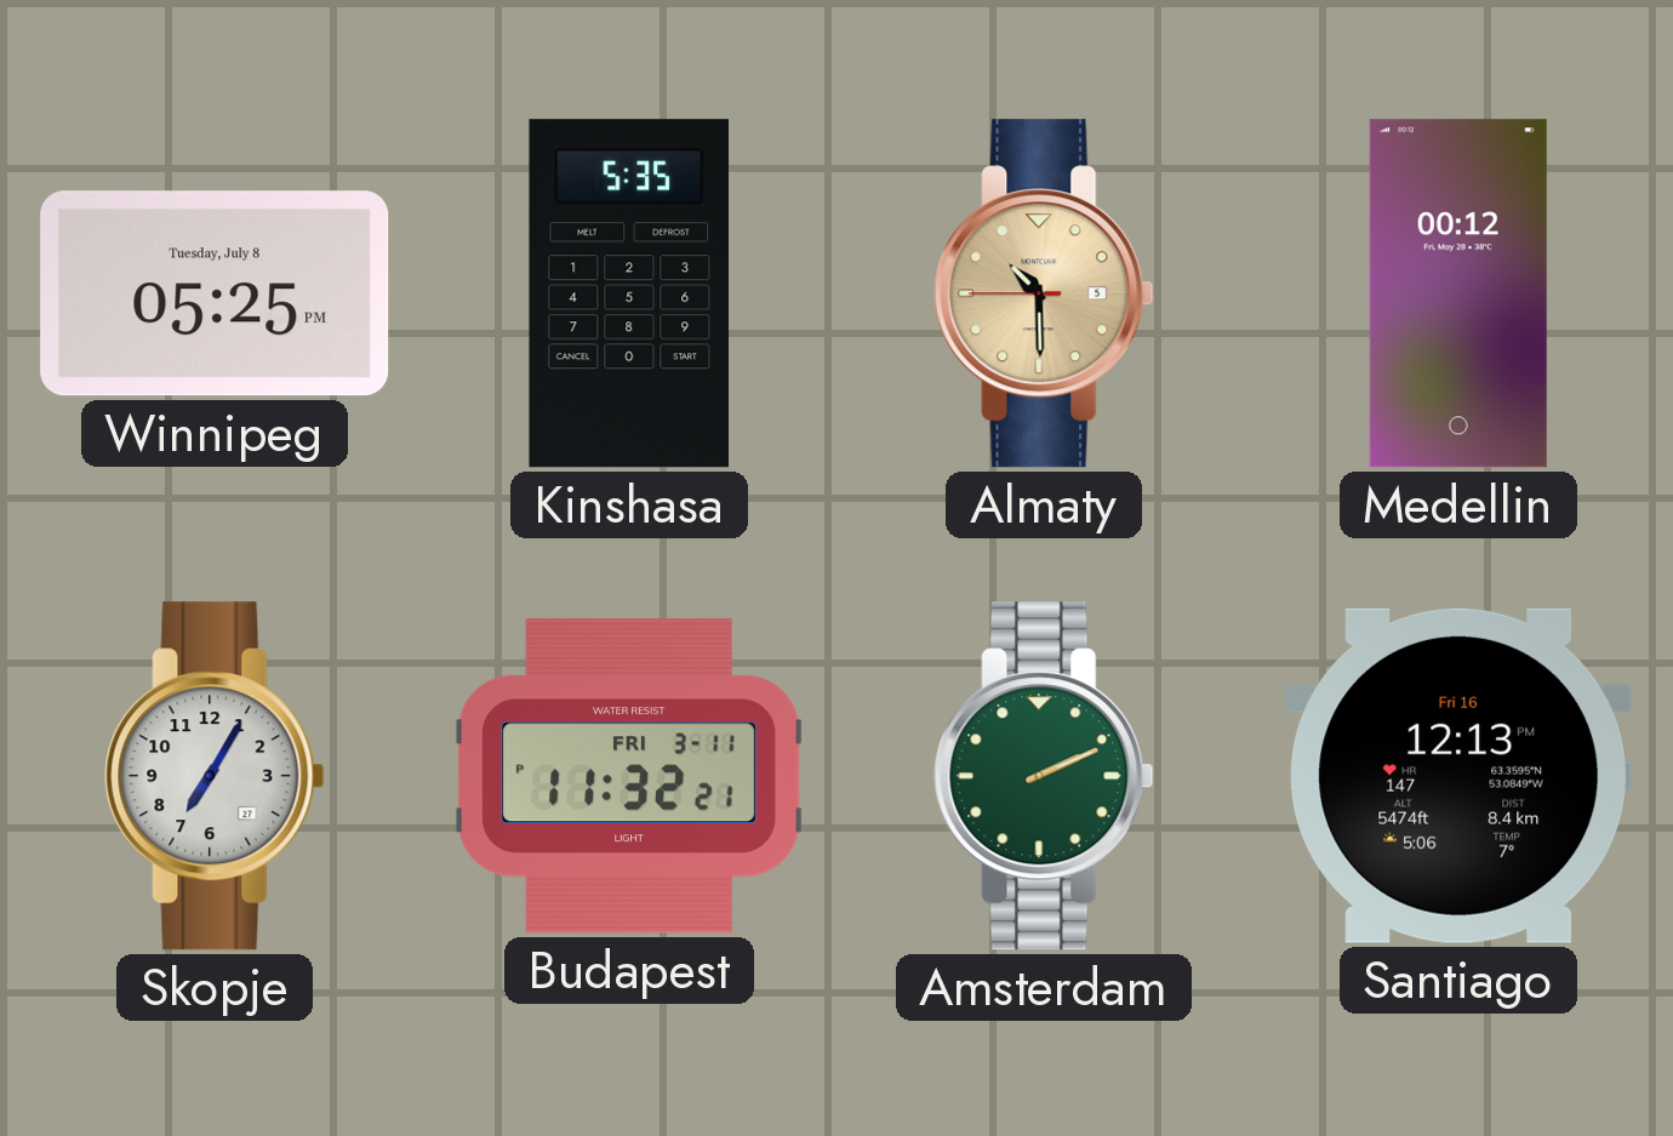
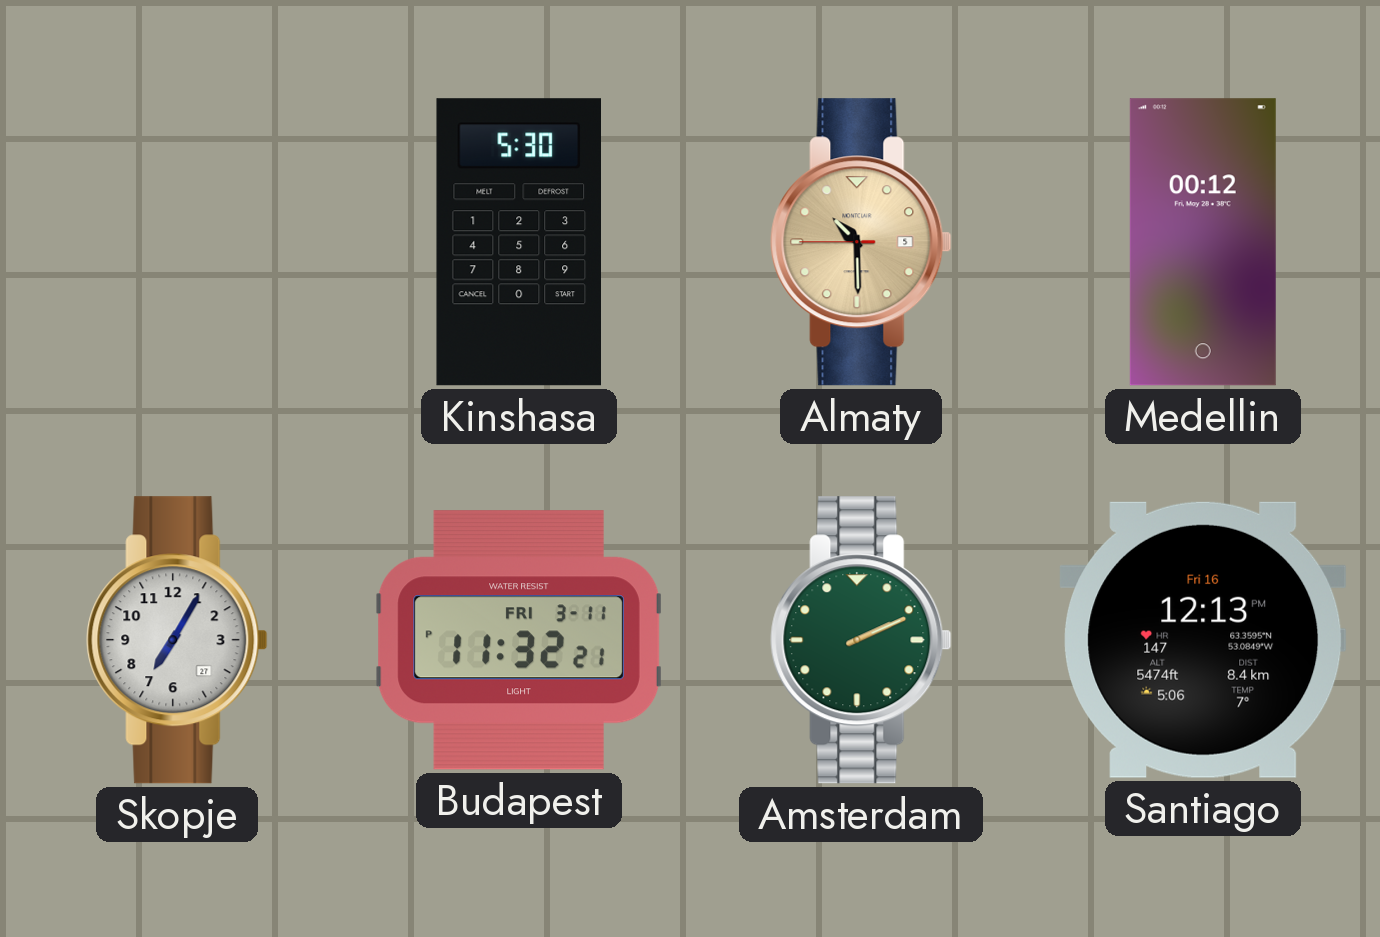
Winnipeg: 05:25 -> none (215, 293)
Kinshasa: 5:35 -> 5:30 (518, 242)
